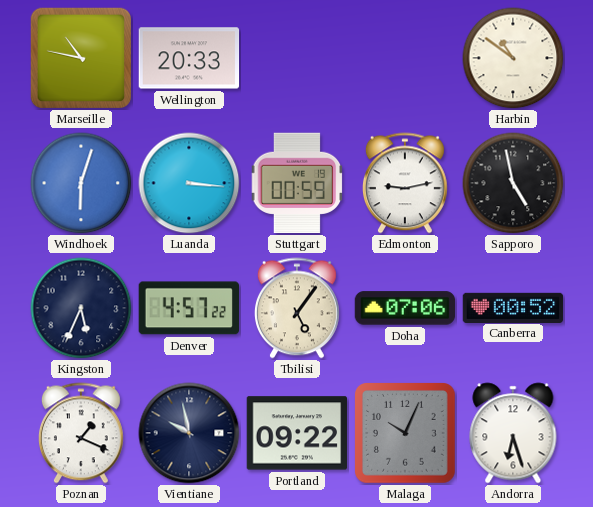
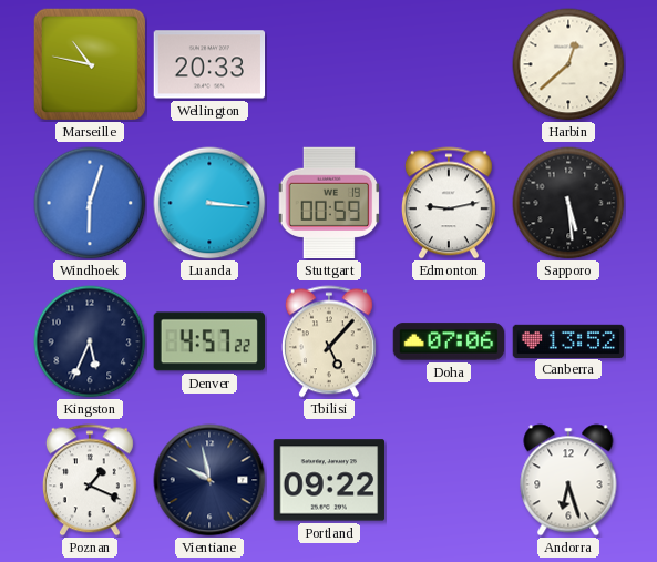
Harbin: 10:51 -> 12:38 (568, 64)
Sapporo: 4:58 -> 5:29 (568, 203)
Tbilisi: 5:06 -> 5:07 (329, 341)
Canberra: 00:52 -> 13:52 (568, 340)
Malaga: 10:04 -> none (406, 434)
